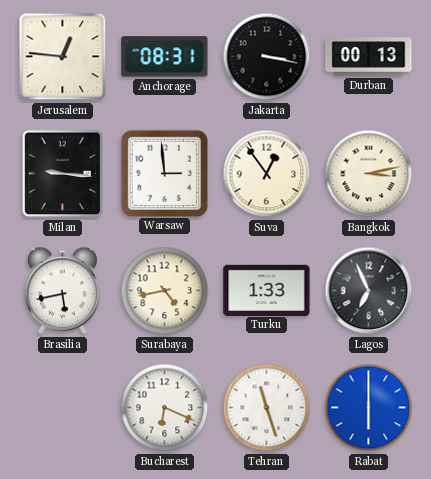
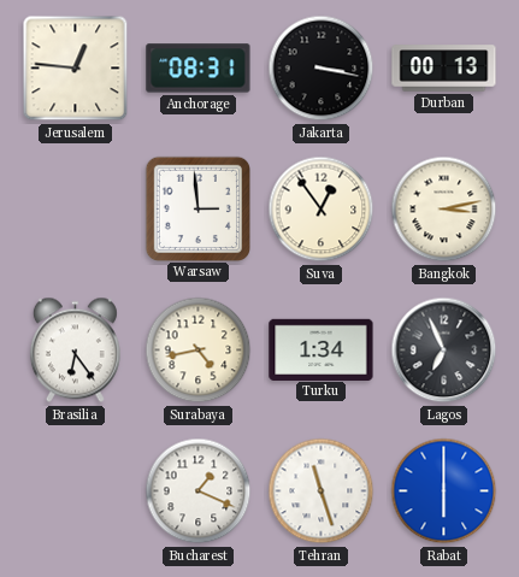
Milan: 9:16 -> none (63, 174)
Brasilia: 5:43 -> 6:24 (75, 351)
Turku: 1:33 -> 1:34 (322, 349)
Bucharest: 6:19 -> 1:19 (199, 491)
